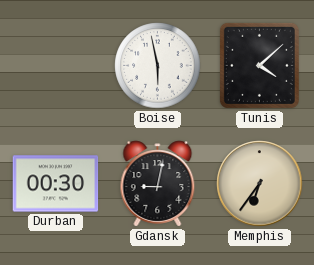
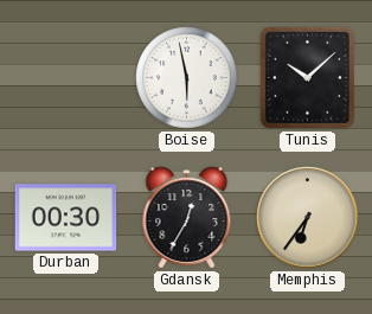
Tunis: 4:08 -> 10:08 (307, 77)
Gdansk: 9:02 -> 12:35 (187, 218)
